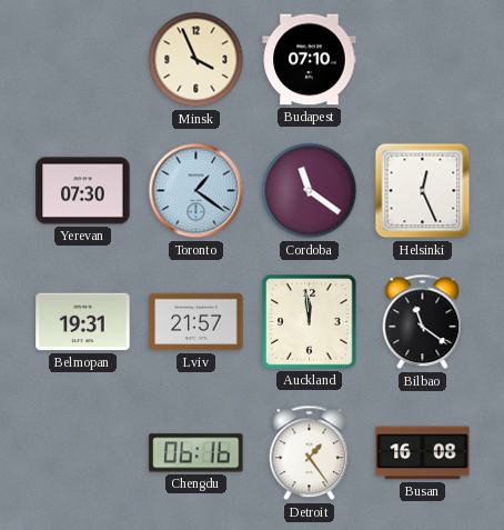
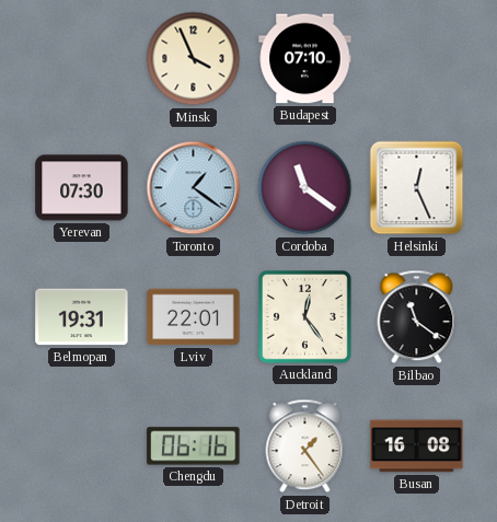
Lviv: 21:57 -> 22:01 (194, 317)
Auckland: 11:59 -> 12:24 (305, 317)
